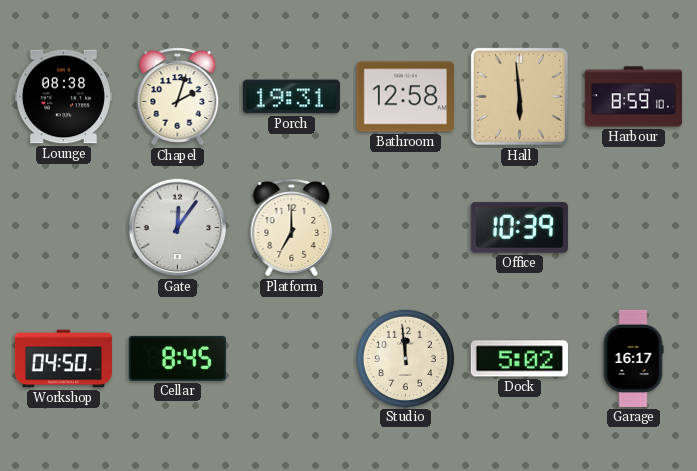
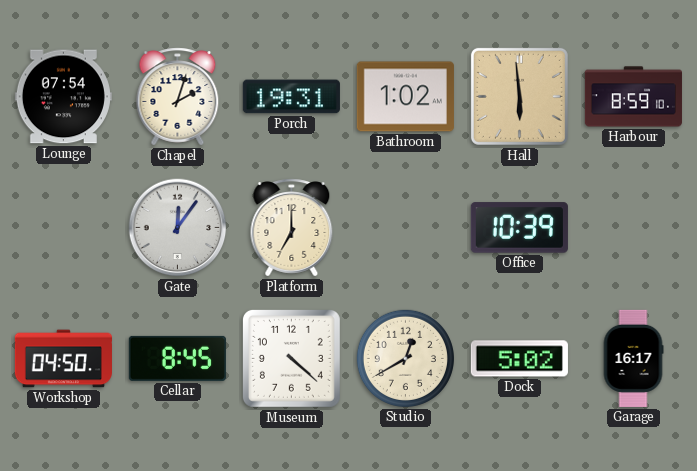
Lounge: 08:38 -> 07:54 (63, 97)
Bathroom: 12:58 -> 1:02 (405, 97)
Museum: none -> 4:22 (291, 358)
Studio: 11:59 -> 12:40 (405, 358)
